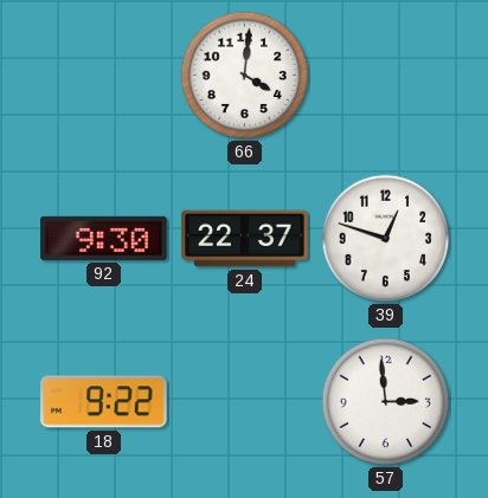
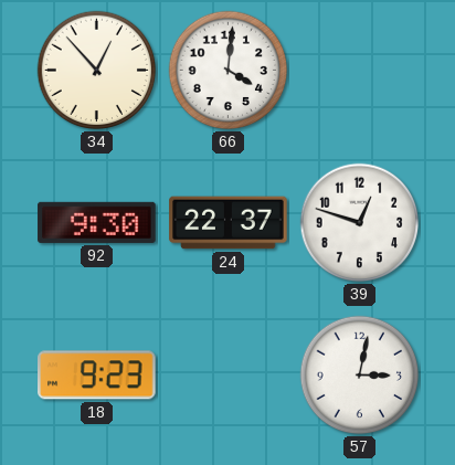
34: none -> 12:53 (97, 71)
18: 9:22 -> 9:23 (97, 376)
57: 2:59 -> 3:02 (360, 376)
